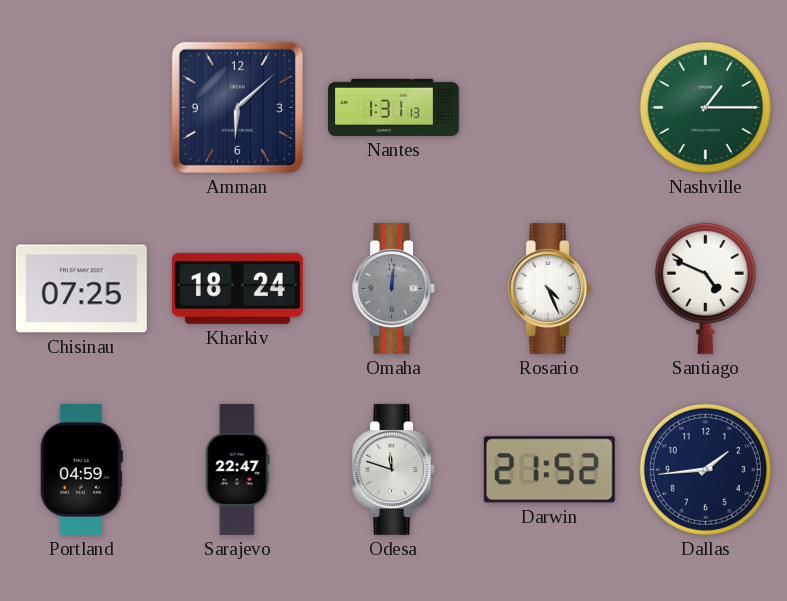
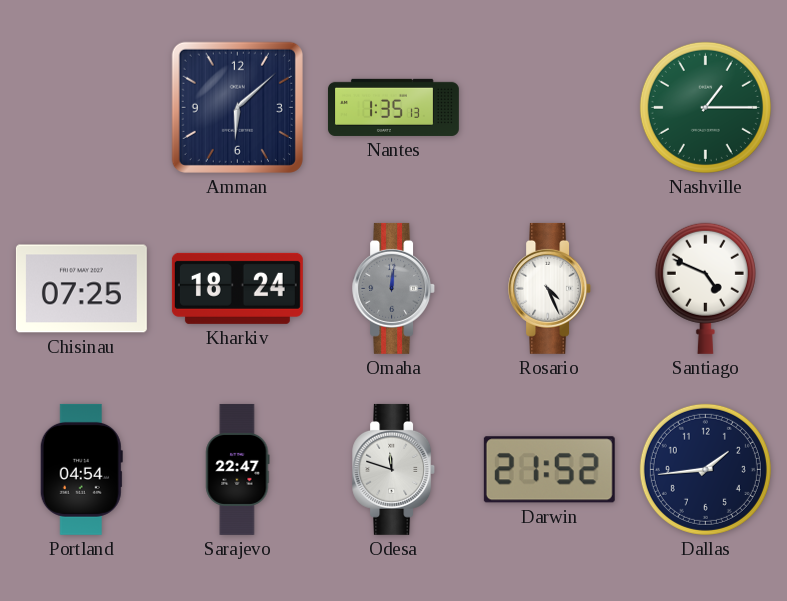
Nantes: 1:31 -> 1:35 (393, 107)
Portland: 04:59 -> 04:54 (81, 469)
